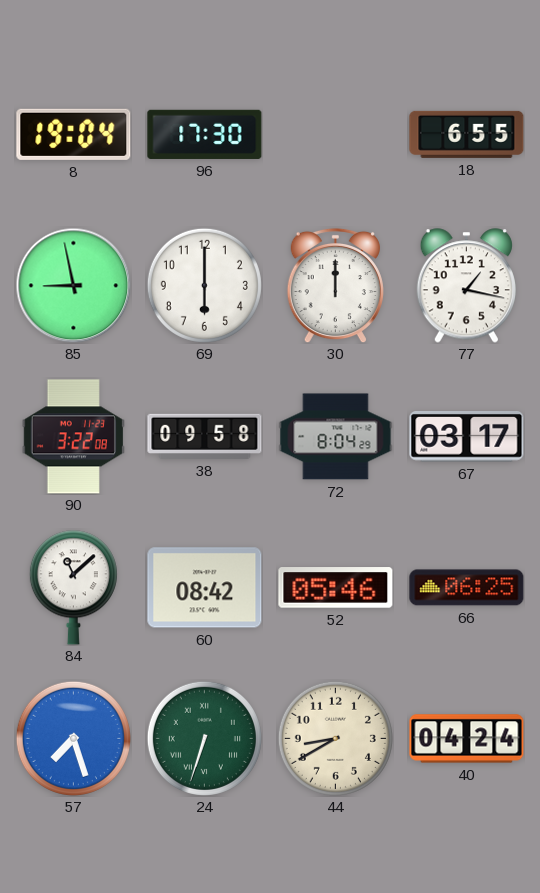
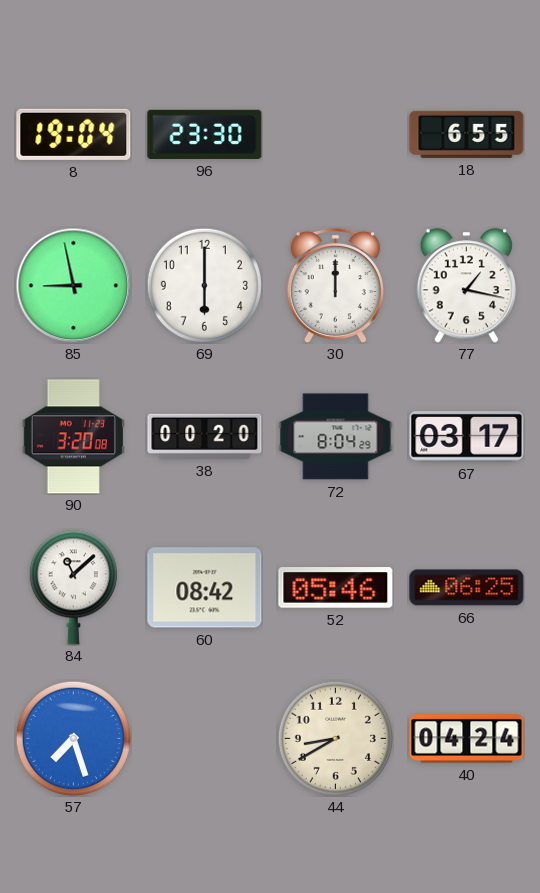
96: 17:30 -> 23:30 (205, 134)
90: 3:22 -> 3:20 (73, 437)
38: 09:58 -> 00:20 (205, 436)
24: 6:33 -> none (204, 738)
